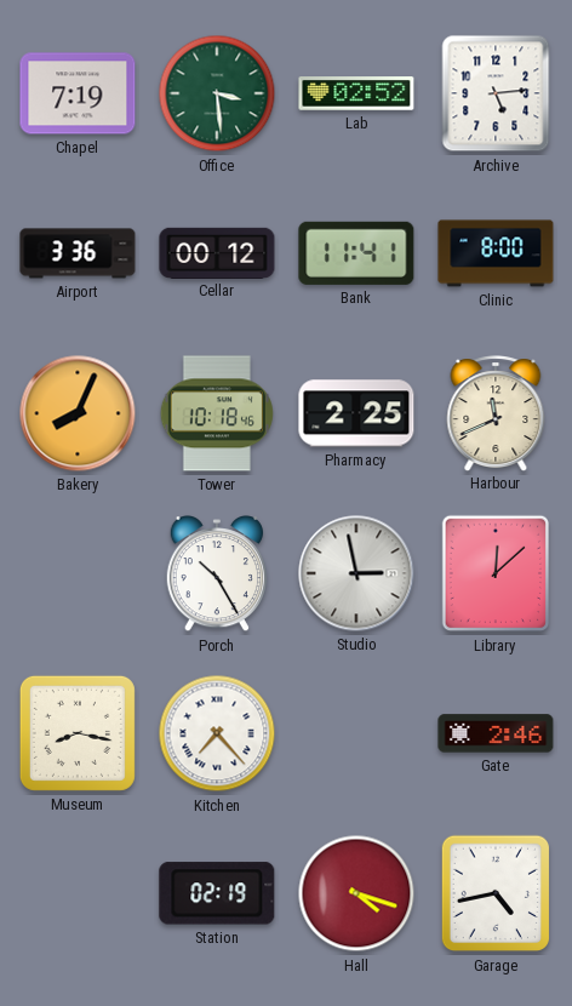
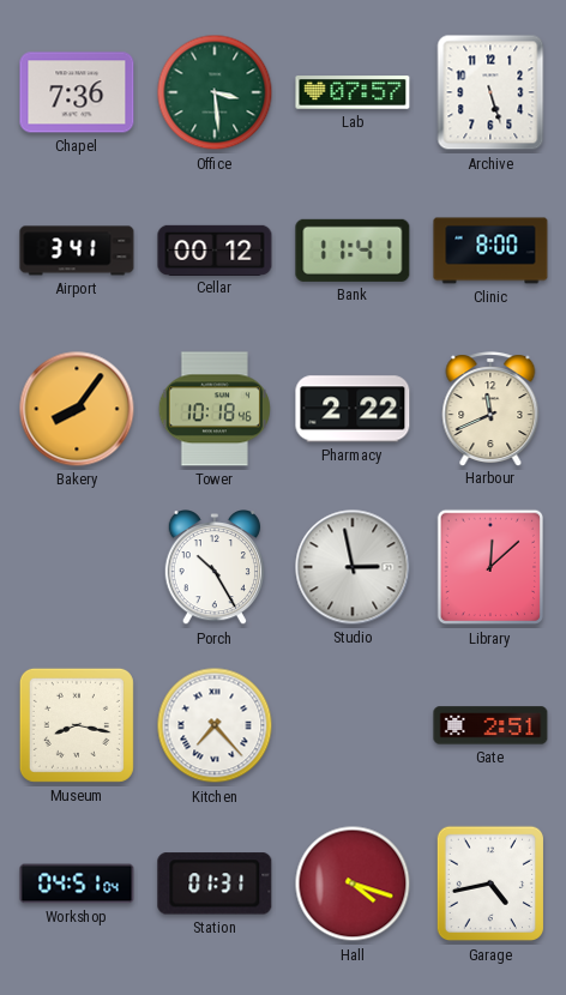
Chapel: 7:19 -> 7:36 (77, 92)
Lab: 02:52 -> 07:57 (353, 92)
Archive: 5:14 -> 5:27 (490, 92)
Airport: 3:36 -> 3:41 (77, 251)
Bakery: 8:04 -> 8:06 (77, 409)
Pharmacy: 2:25 -> 2:22 (353, 409)
Gate: 2:46 -> 2:51 (490, 725)
Workshop: none -> 04:51 (77, 884)
Station: 02:19 -> 01:31 (215, 884)
